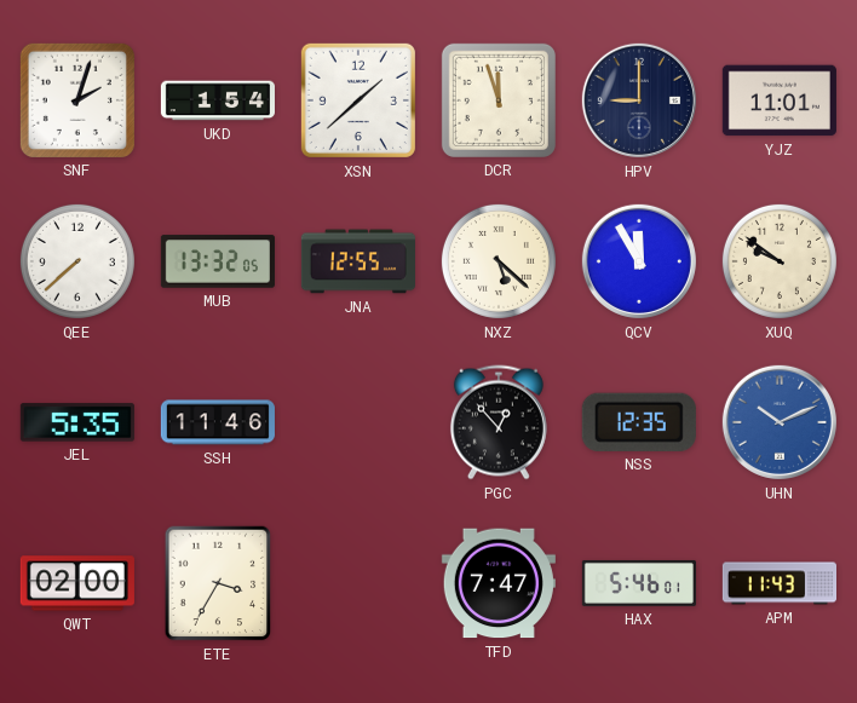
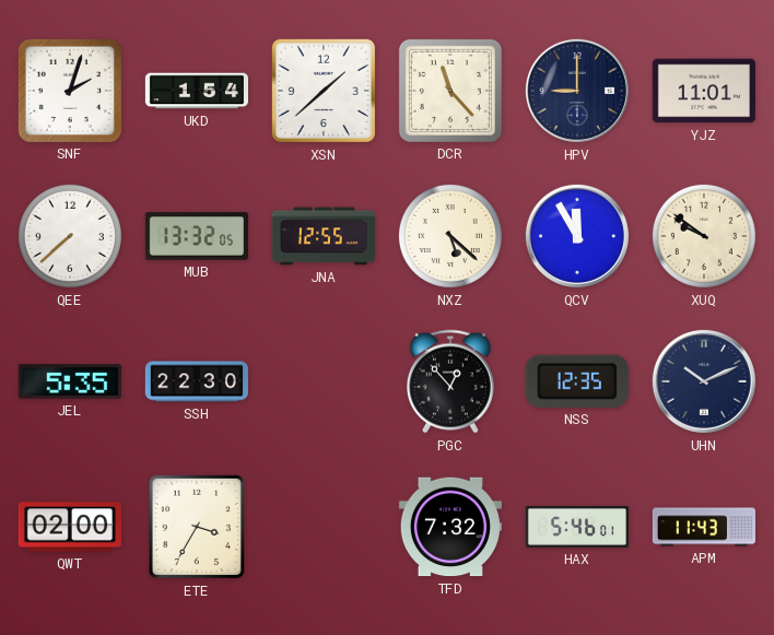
DCR: 11:57 -> 11:23 (450, 91)
SSH: 11:46 -> 22:30 (197, 381)
UHN dial: blue -> navy (704, 381)
TFD: 7:47 -> 7:32 (450, 527)
